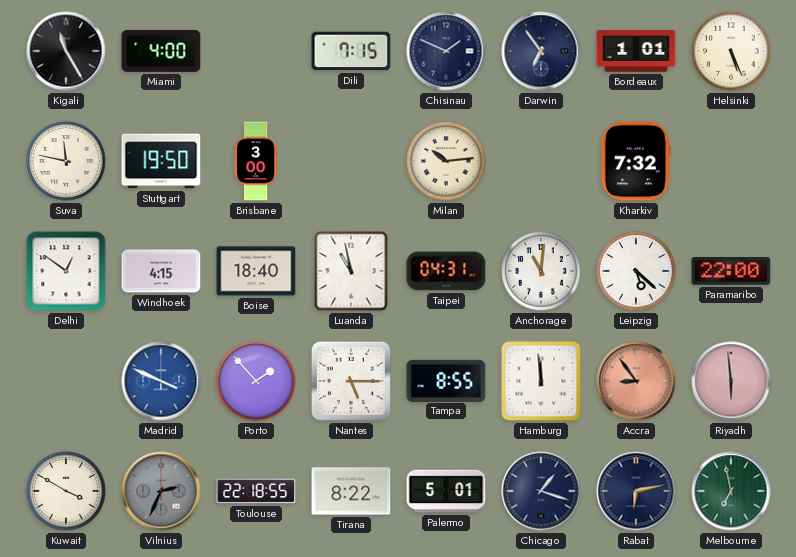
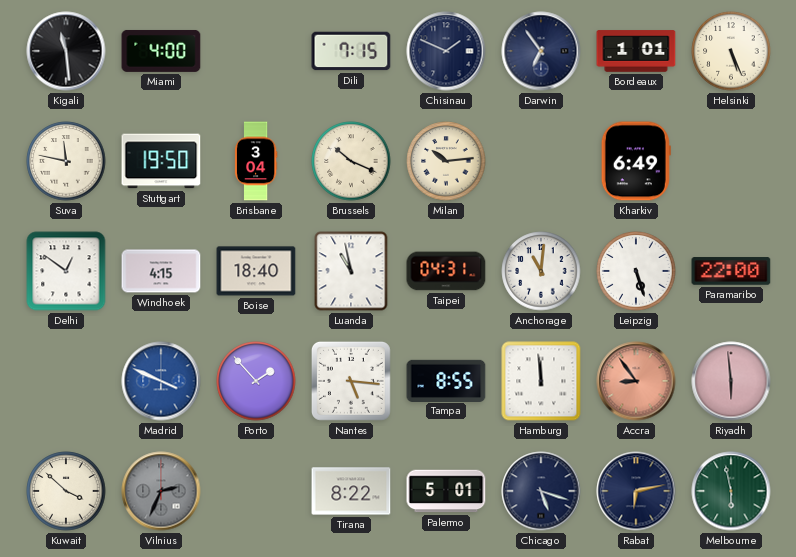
Kigali: 11:25 -> 11:29 (66, 51)
Brisbane: 3:00 -> 3:04 (256, 161)
Brussels: none -> 10:19 (351, 161)
Kharkiv: 7:32 -> 6:49 (636, 161)
Leipzig: 5:22 -> 5:27 (636, 271)
Nantes: 5:15 -> 5:16 (351, 381)
Kuwait: 3:50 -> 3:52 (66, 491)
Toulouse: 22:18 -> none (256, 491)
Chicago: 1:18 -> 5:18 (541, 491)
Melbourne: 6:58 -> 5:58 (731, 491)
